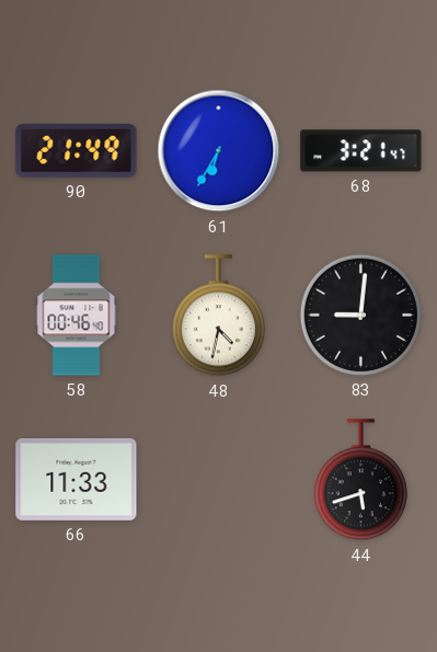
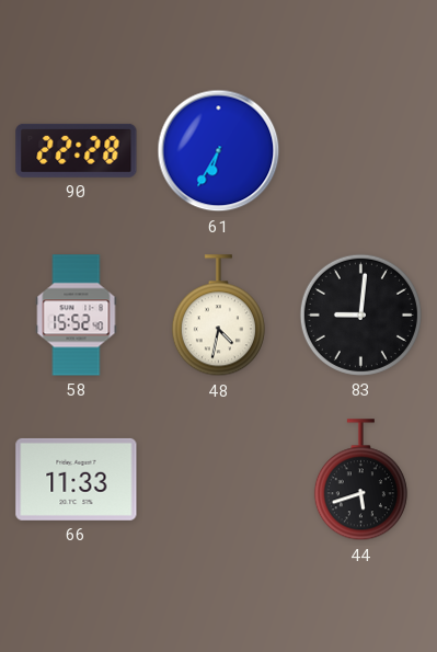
90: 21:49 -> 22:28 (77, 150)
68: 3:21 -> none (361, 151)
58: 00:46 -> 15:52 (77, 316)
